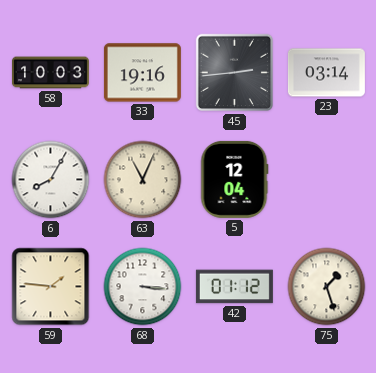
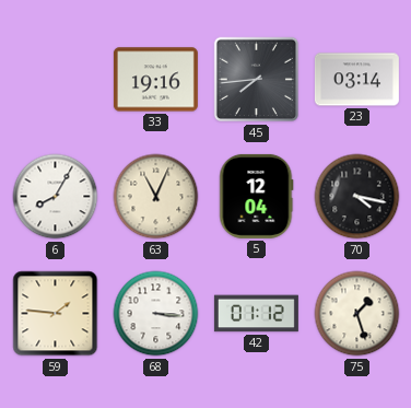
58: 10:03 -> none (50, 73)
45: 2:44 -> 7:44 (257, 80)
70: none -> 4:17 (357, 197)
